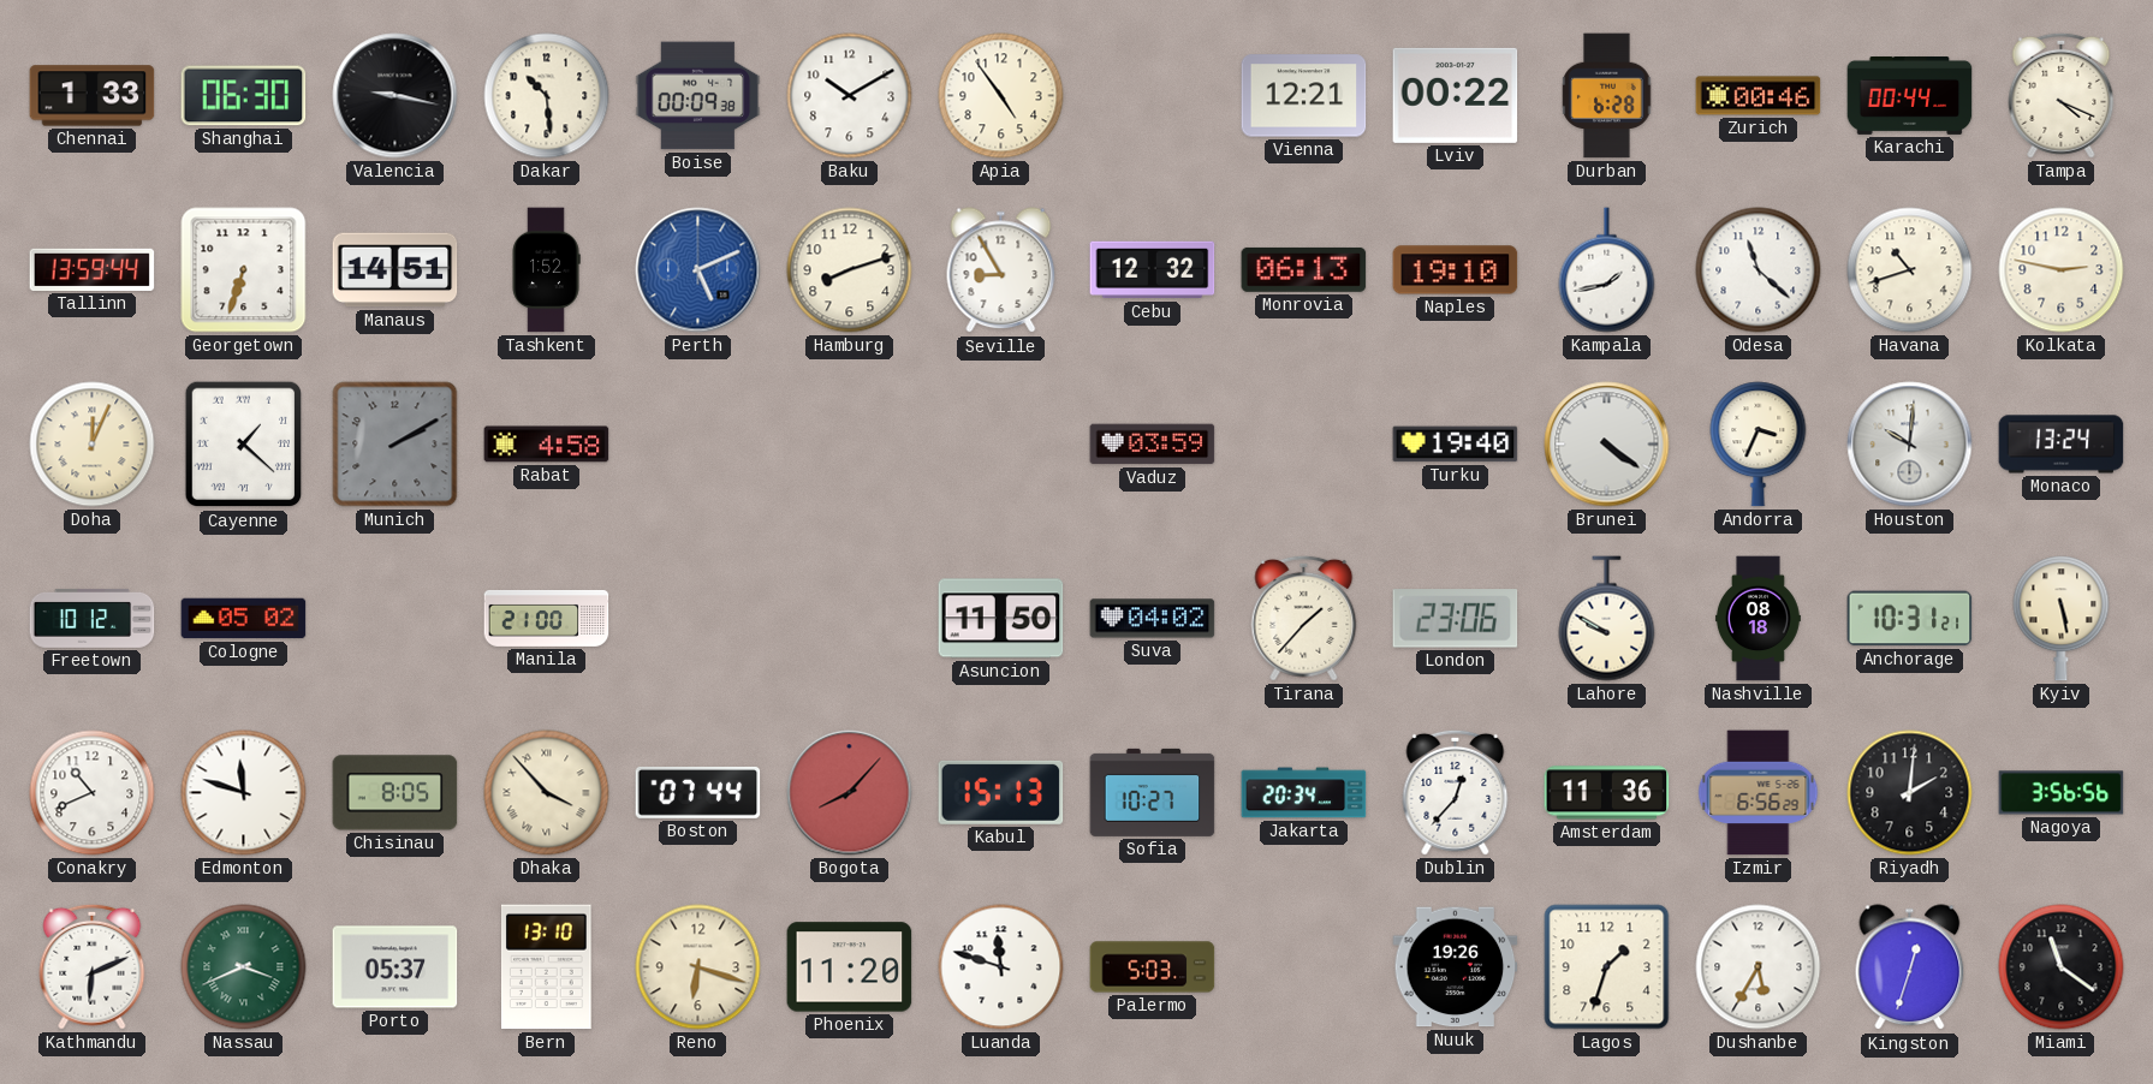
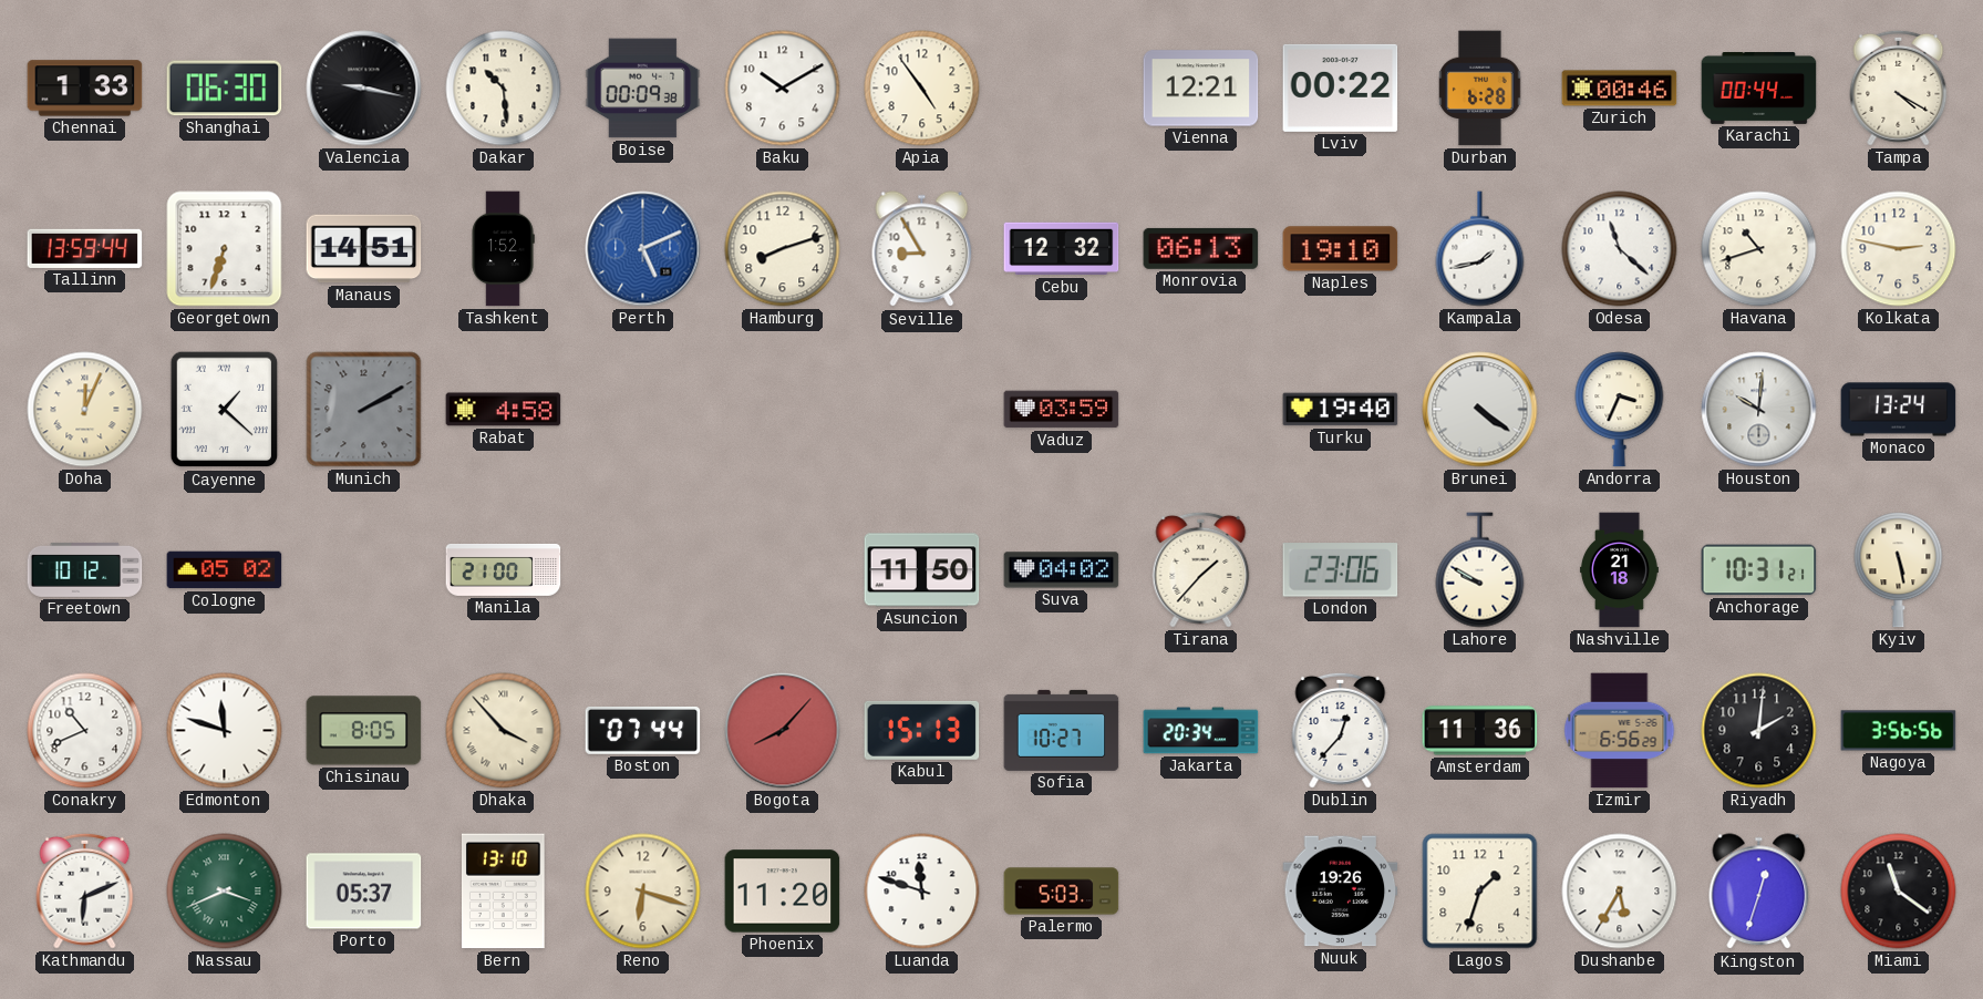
Tampa: 4:19 -> 4:20 (1899, 87)
Nashville: 08:18 -> 21:18 (1619, 570)
